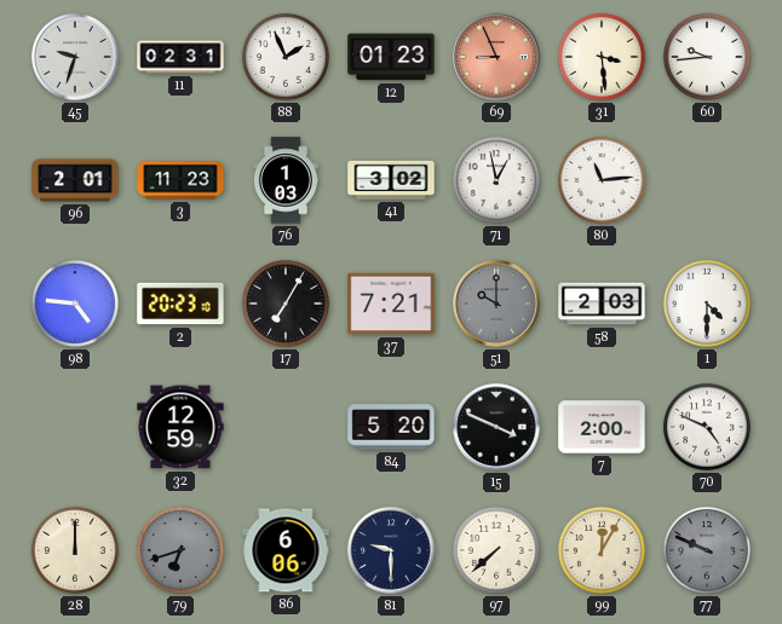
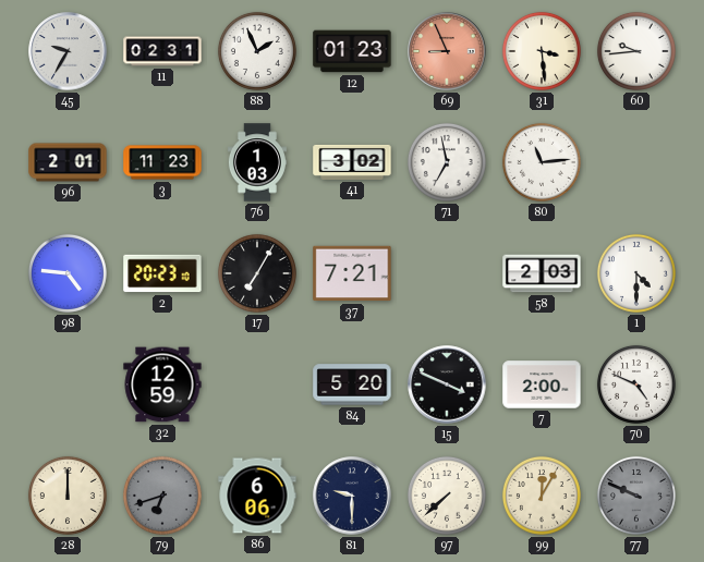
45: 9:33 -> 9:35 (68, 51)
71: 12:58 -> 6:58 (447, 162)
51: 10:00 -> none (496, 304)
